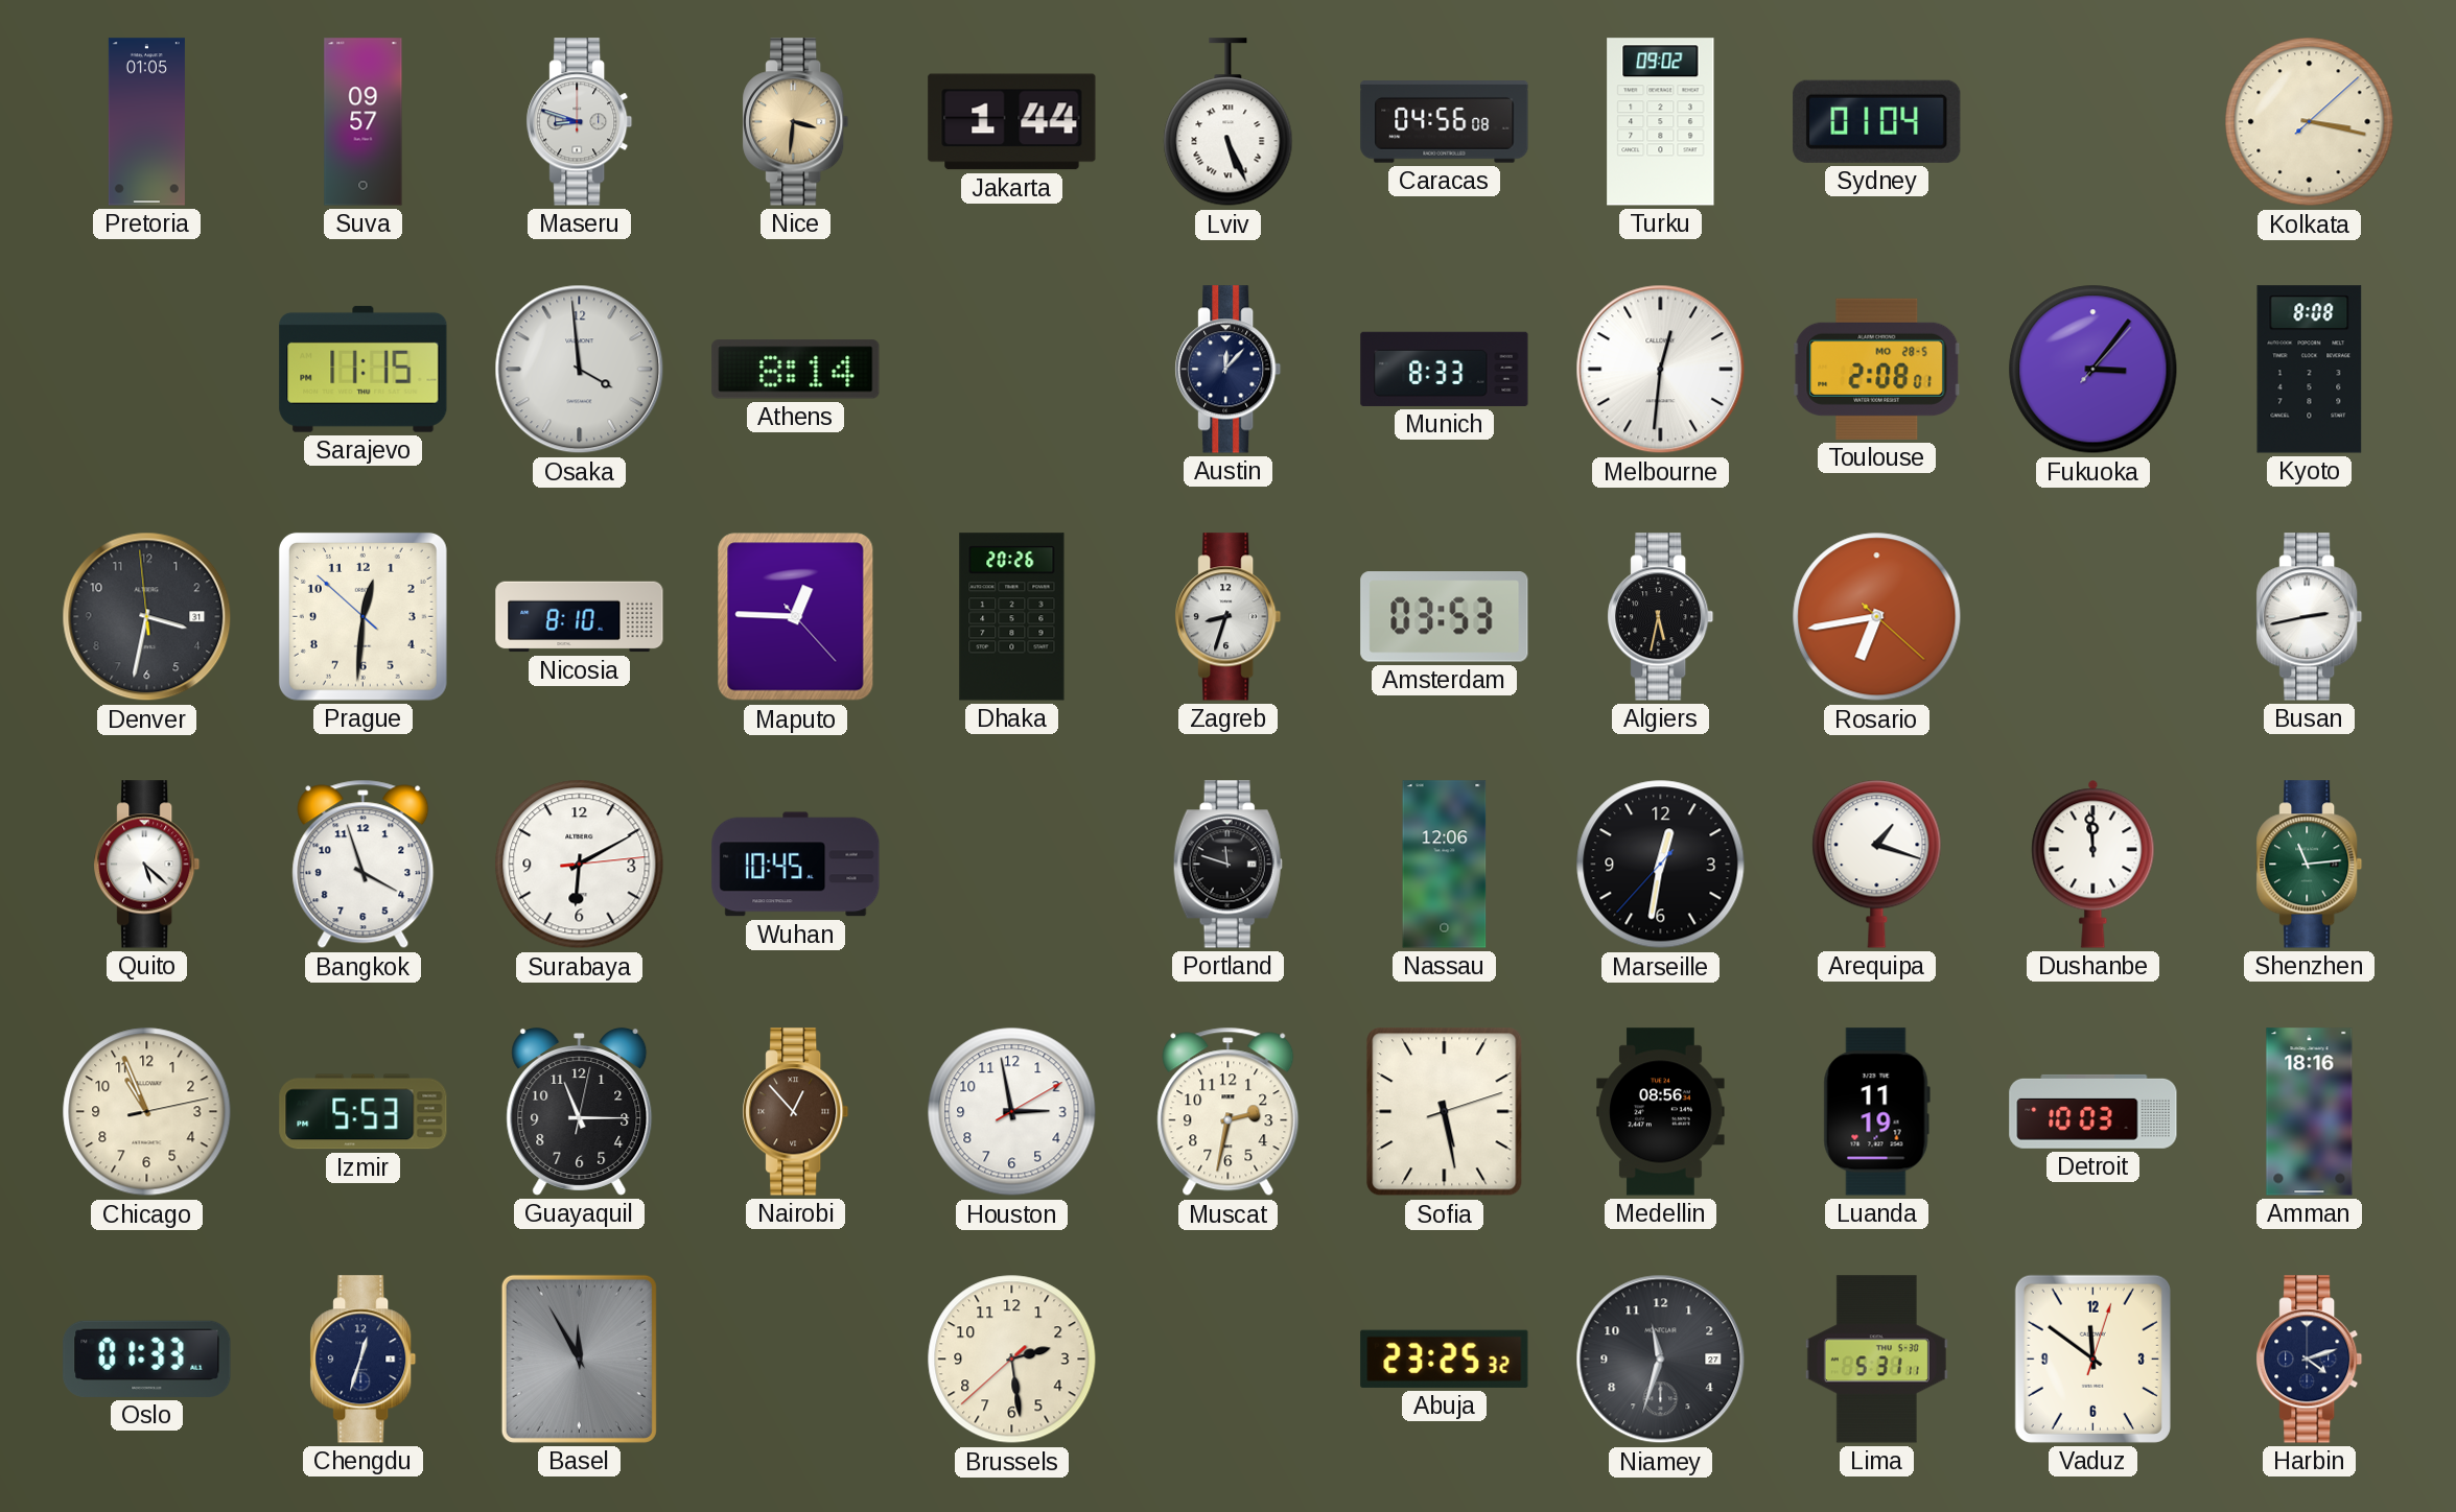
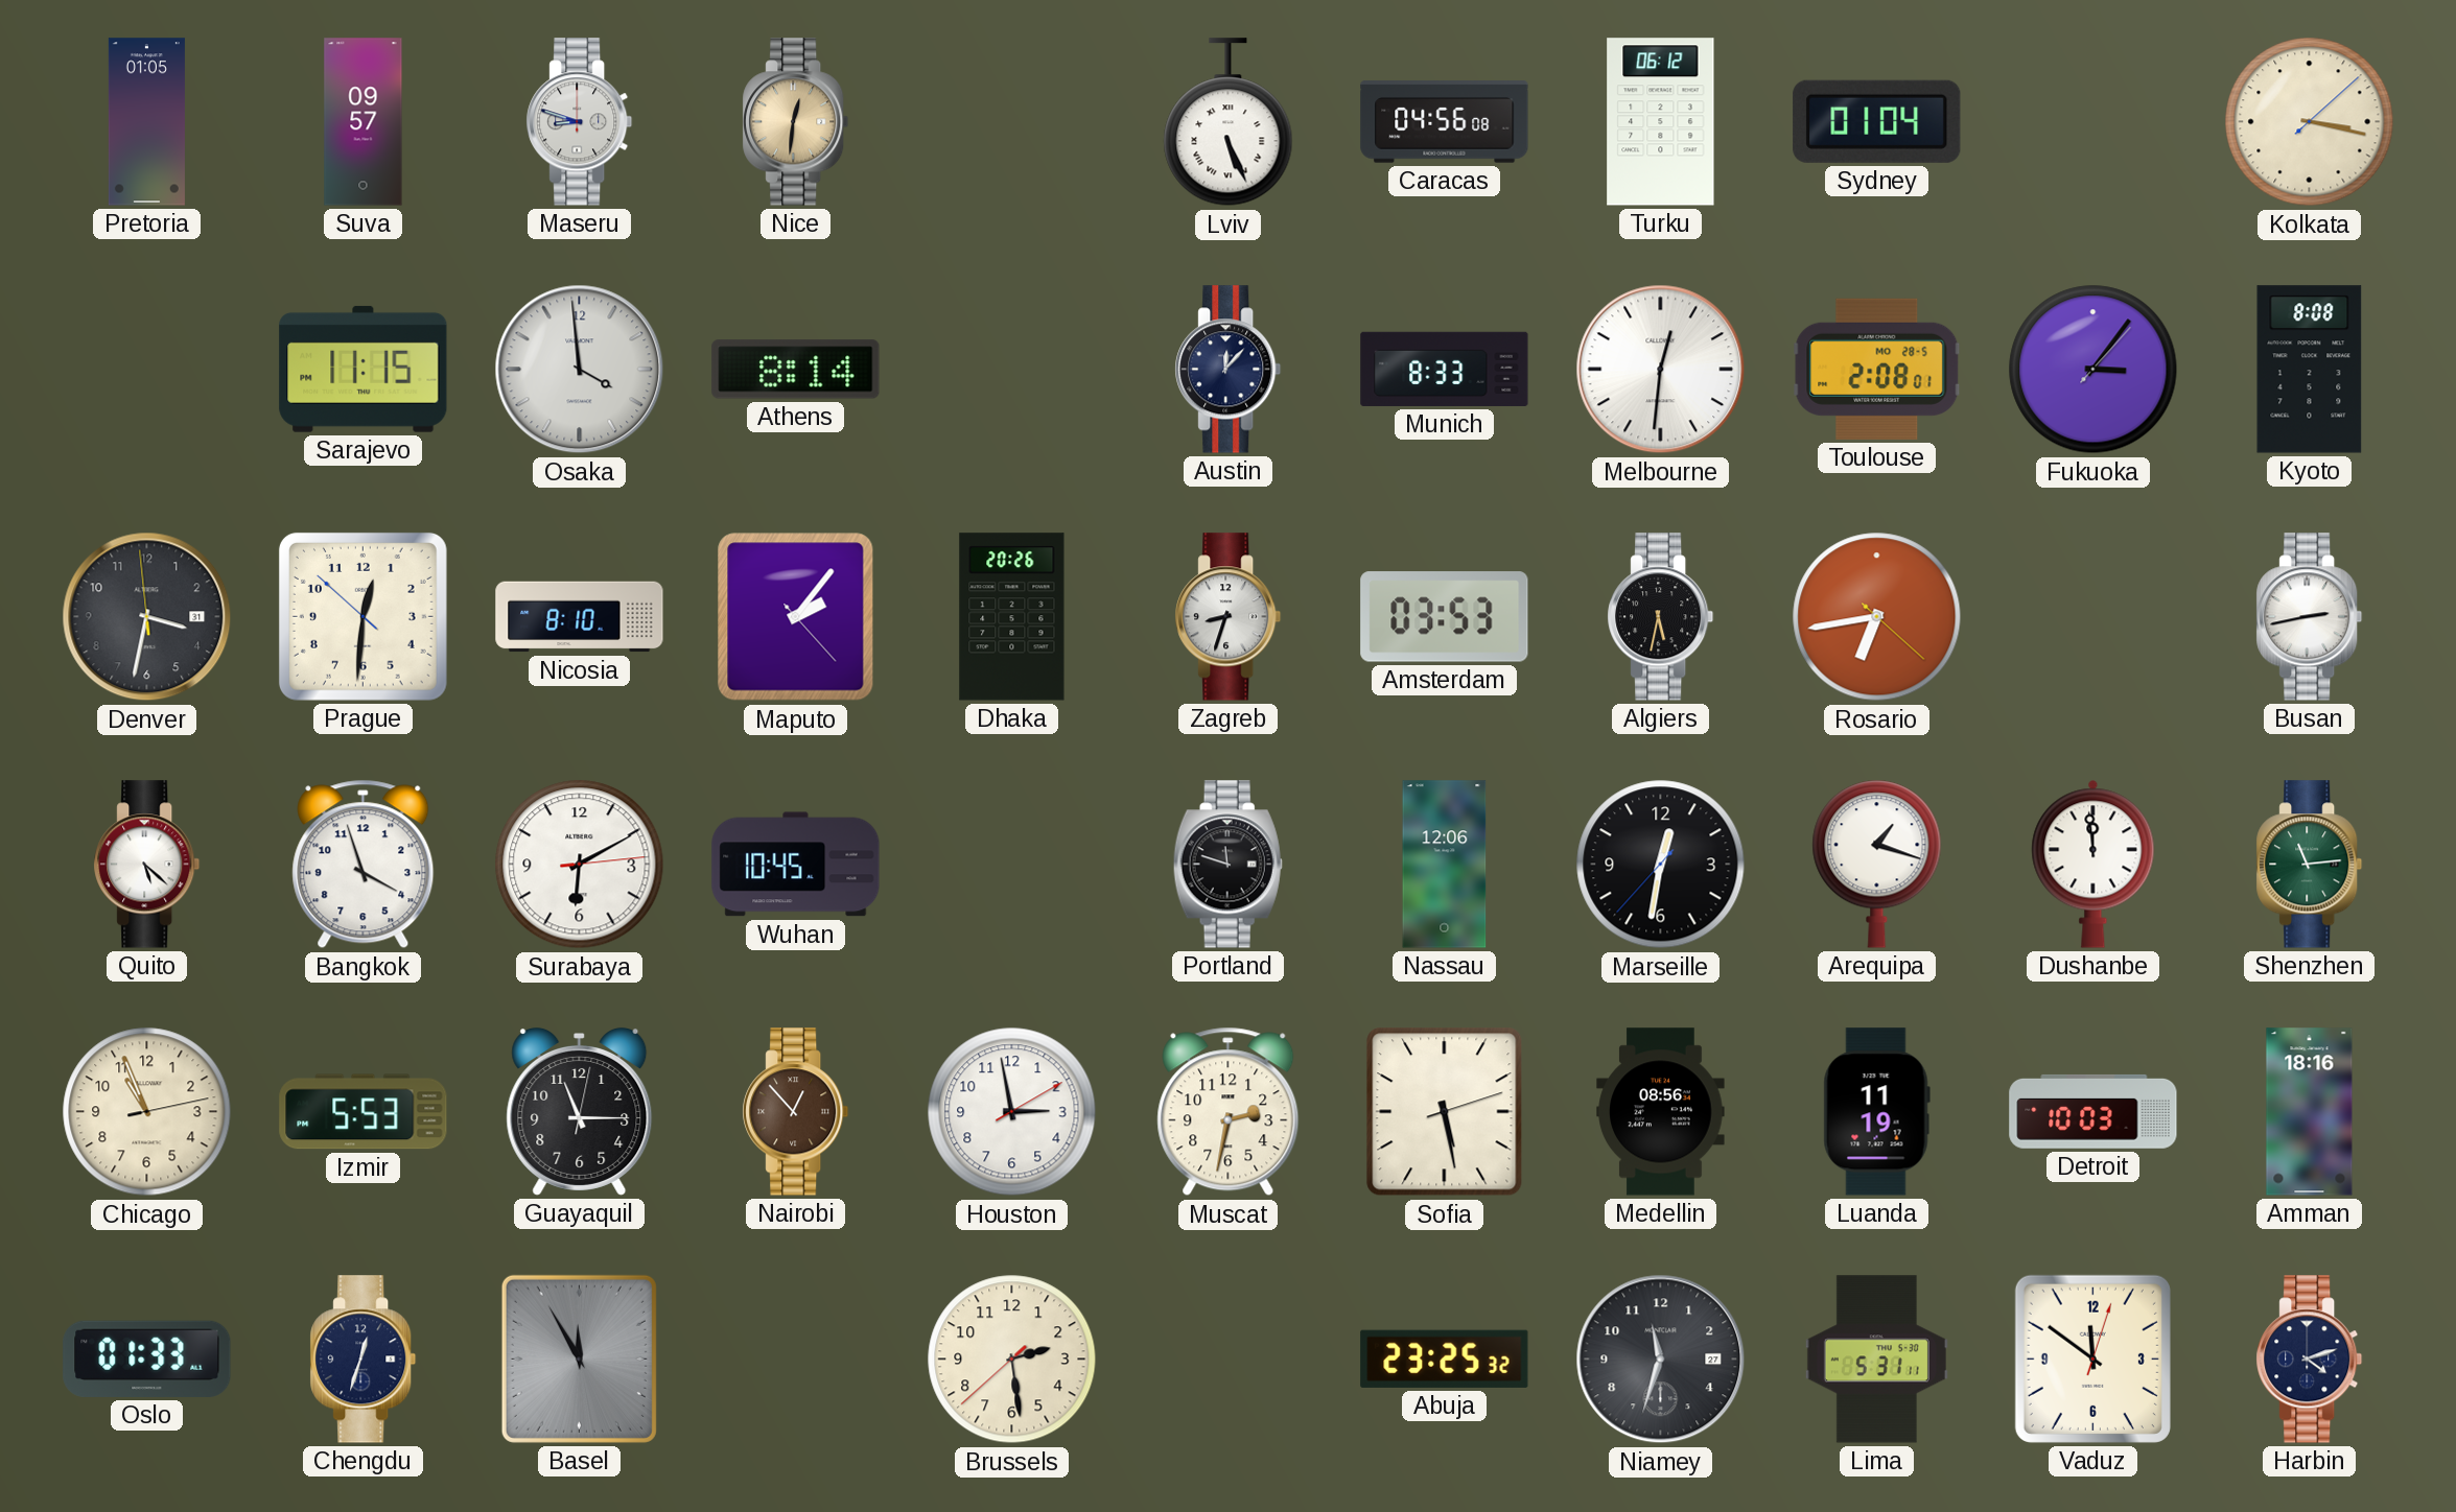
Nice: 3:31 -> 12:31 (796, 122)
Jakarta: 1:44 -> none (1012, 122)
Turku: 09:02 -> 06:12 (1661, 122)
Maputo: 12:45 -> 2:06 (796, 617)
